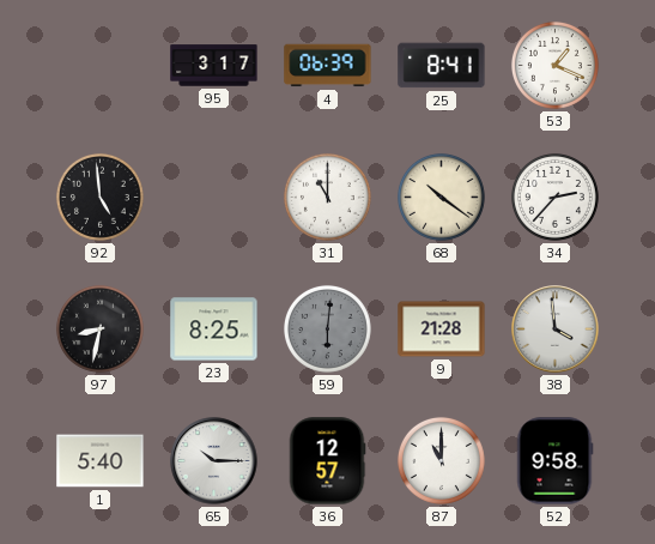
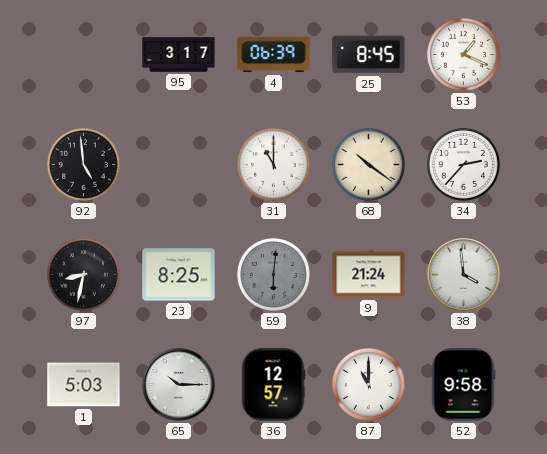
25: 8:41 -> 8:45 (369, 55)
9: 21:28 -> 21:24 (369, 275)
1: 5:40 -> 5:03 (84, 385)
